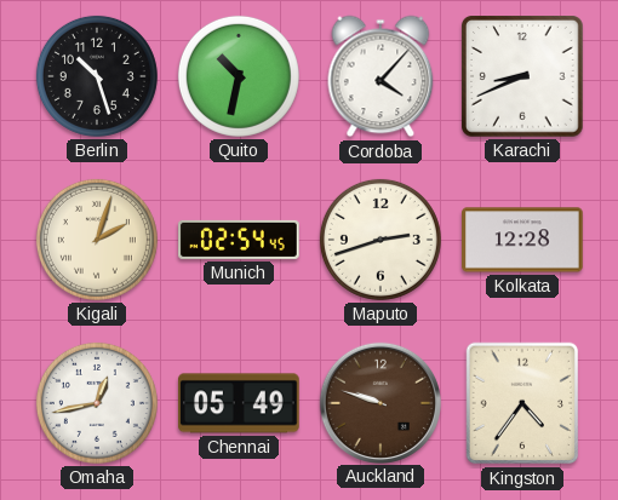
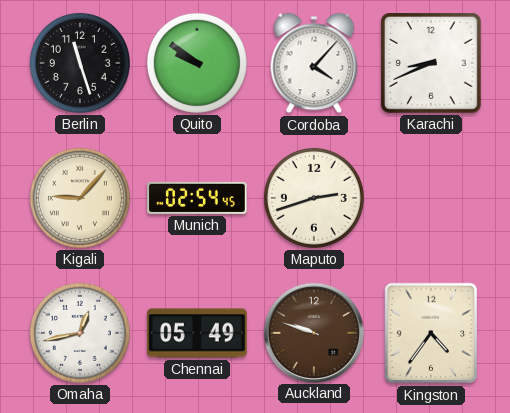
Berlin: 10:27 -> 11:27 (80, 63)
Quito: 10:32 -> 9:51 (197, 63)
Kigali: 2:03 -> 9:07 (80, 198)
Kolkata: 12:28 -> none (523, 240)
